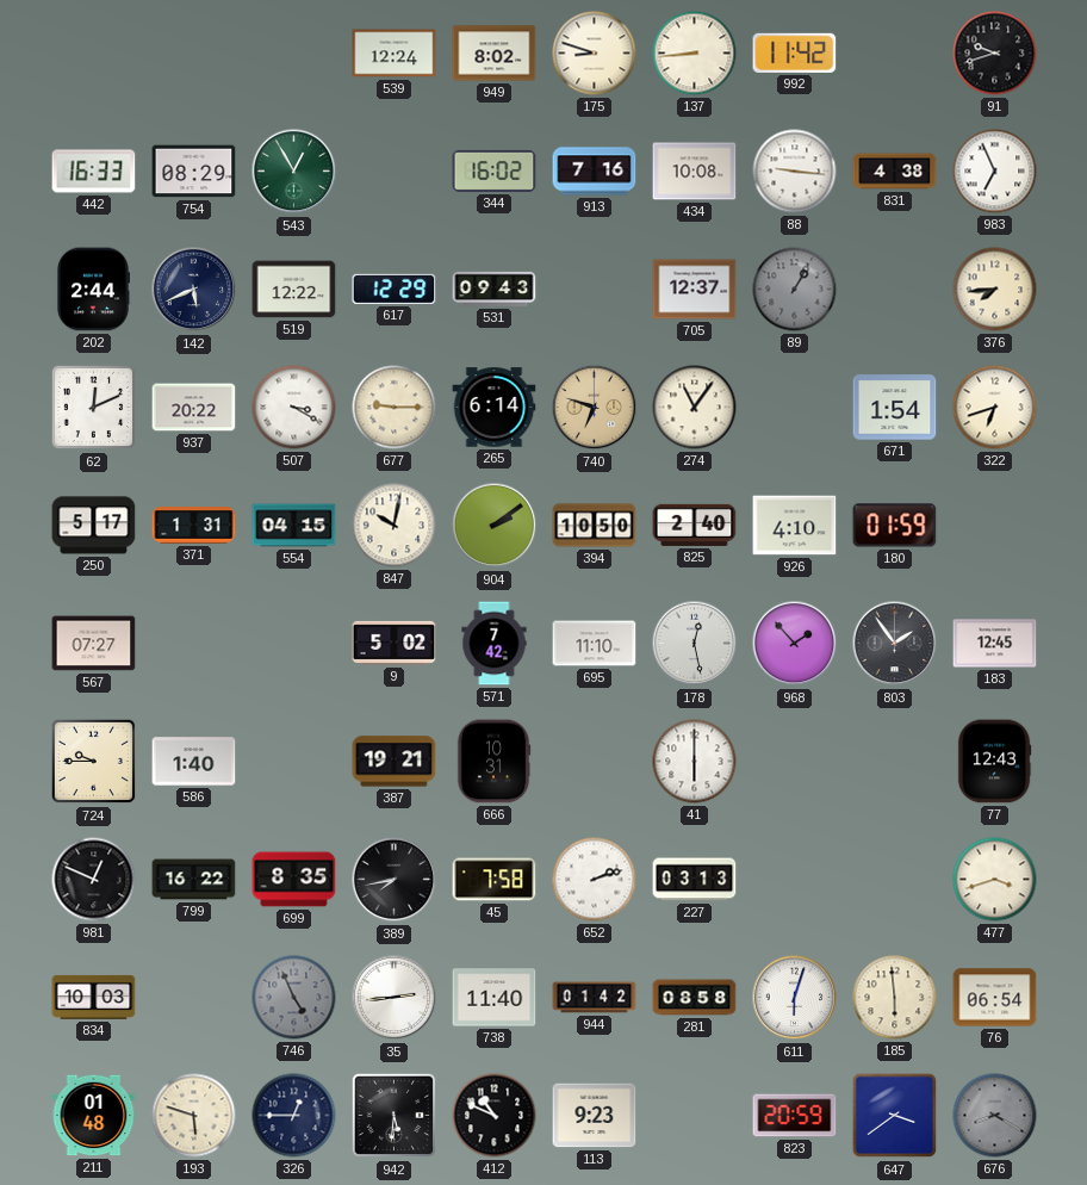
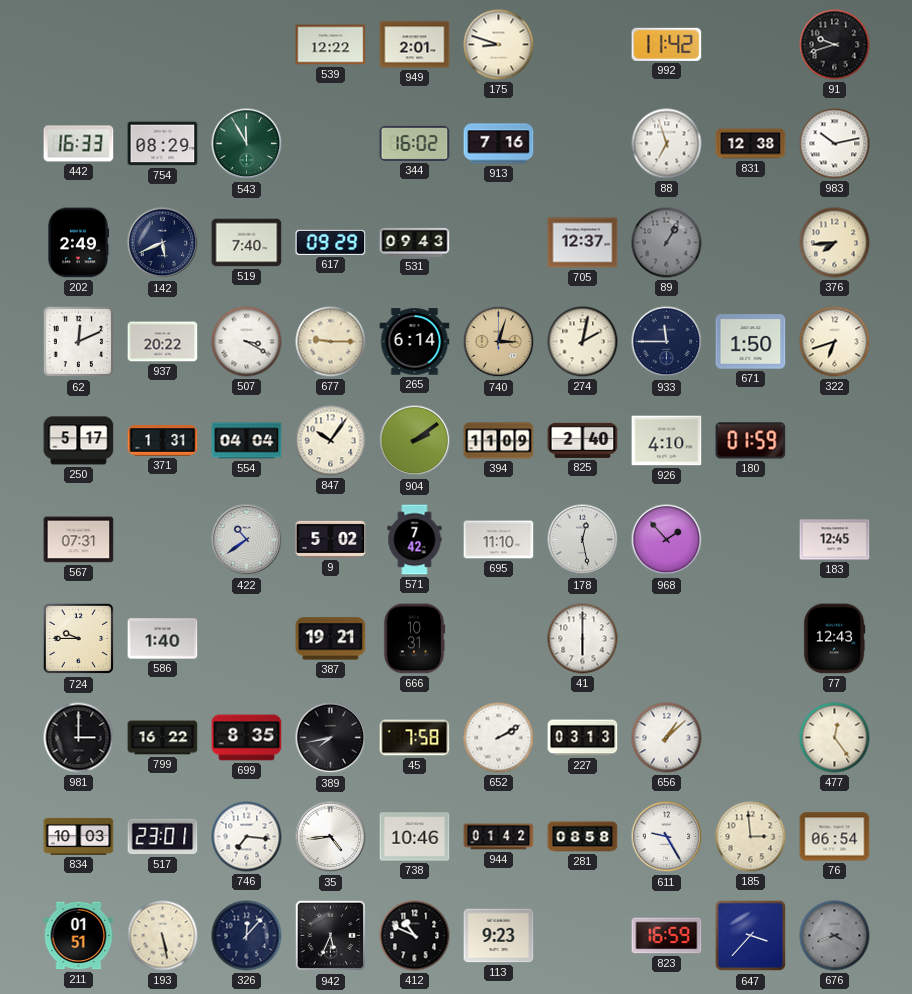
539: 12:24 -> 12:22 (331, 45)
949: 8:02 -> 2:01 (415, 45)
137: 8:44 -> none (695, 54)
543: 12:55 -> 11:55 (247, 144)
434: 10:08 -> none (695, 172)
88: 9:16 -> 6:57 (667, 144)
831: 4:38 -> 12:38 (751, 144)
983: 6:56 -> 10:13 (835, 144)
202: 2:44 -> 2:49 (77, 243)
519: 12:22 -> 7:40 (247, 243)
617: 12:29 -> 09:29 (331, 242)
740: 6:48 -> 3:03 (499, 342)
274: 11:06 -> 2:02 (583, 342)
933: none -> 11:45 (667, 342)
671: 1:54 -> 1:50 (751, 342)
554: 04:15 -> 04:04 (247, 441)
847: 10:02 -> 10:06 (331, 441)
394: 10:50 -> 11:09 (499, 441)
567: 07:27 -> 07:31 (79, 540)
422: none -> 10:39 (247, 540)
803: 1:54 -> none (895, 644)
981: 12:49 -> 3:00 (79, 738)
652: 2:12 -> 2:10 (499, 738)
656: none -> 1:08 (667, 738)
477: 3:42 -> 12:24 (835, 738)
517: none -> 23:01 (163, 837)
746: 4:56 -> 7:16 (247, 837)
746 dial: grey -> white (247, 837)
35: 2:44 -> 4:44 (331, 837)
738: 11:40 -> 10:46 (415, 837)
611: 6:03 -> 9:25 (667, 837)
185: 5:59 -> 2:59 (751, 837)
211: 01:48 -> 01:51 (79, 936)
193: 5:48 -> 5:28 (163, 936)
326: 12:45 -> 12:07 (247, 936)
942: 5:31 -> 5:34 (331, 936)
823: 20:59 -> 16:59 (667, 936)
647: 3:39 -> 3:37 (751, 936)
